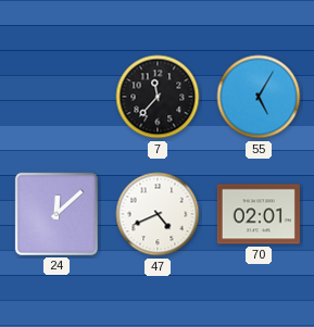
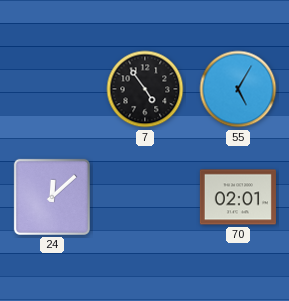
7: 11:37 -> 4:54 (145, 89)
47: 4:41 -> none (158, 214)
